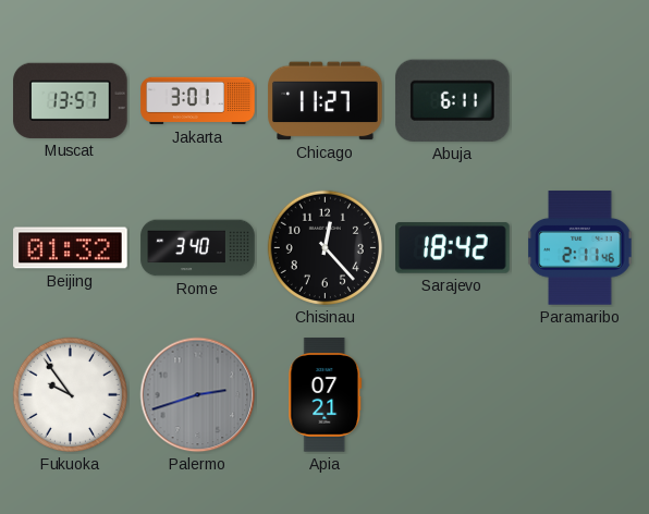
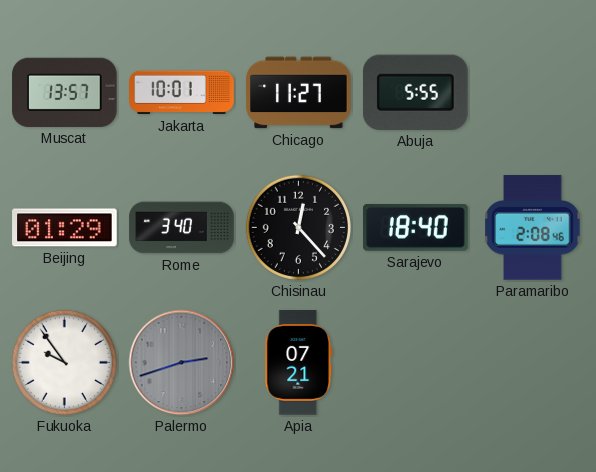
Jakarta: 3:01 -> 10:01 (182, 93)
Abuja: 6:11 -> 5:55 (415, 92)
Beijing: 01:32 -> 01:29 (65, 228)
Sarajevo: 18:42 -> 18:40 (416, 228)
Paramaribo: 2:11 -> 2:08 (533, 228)
